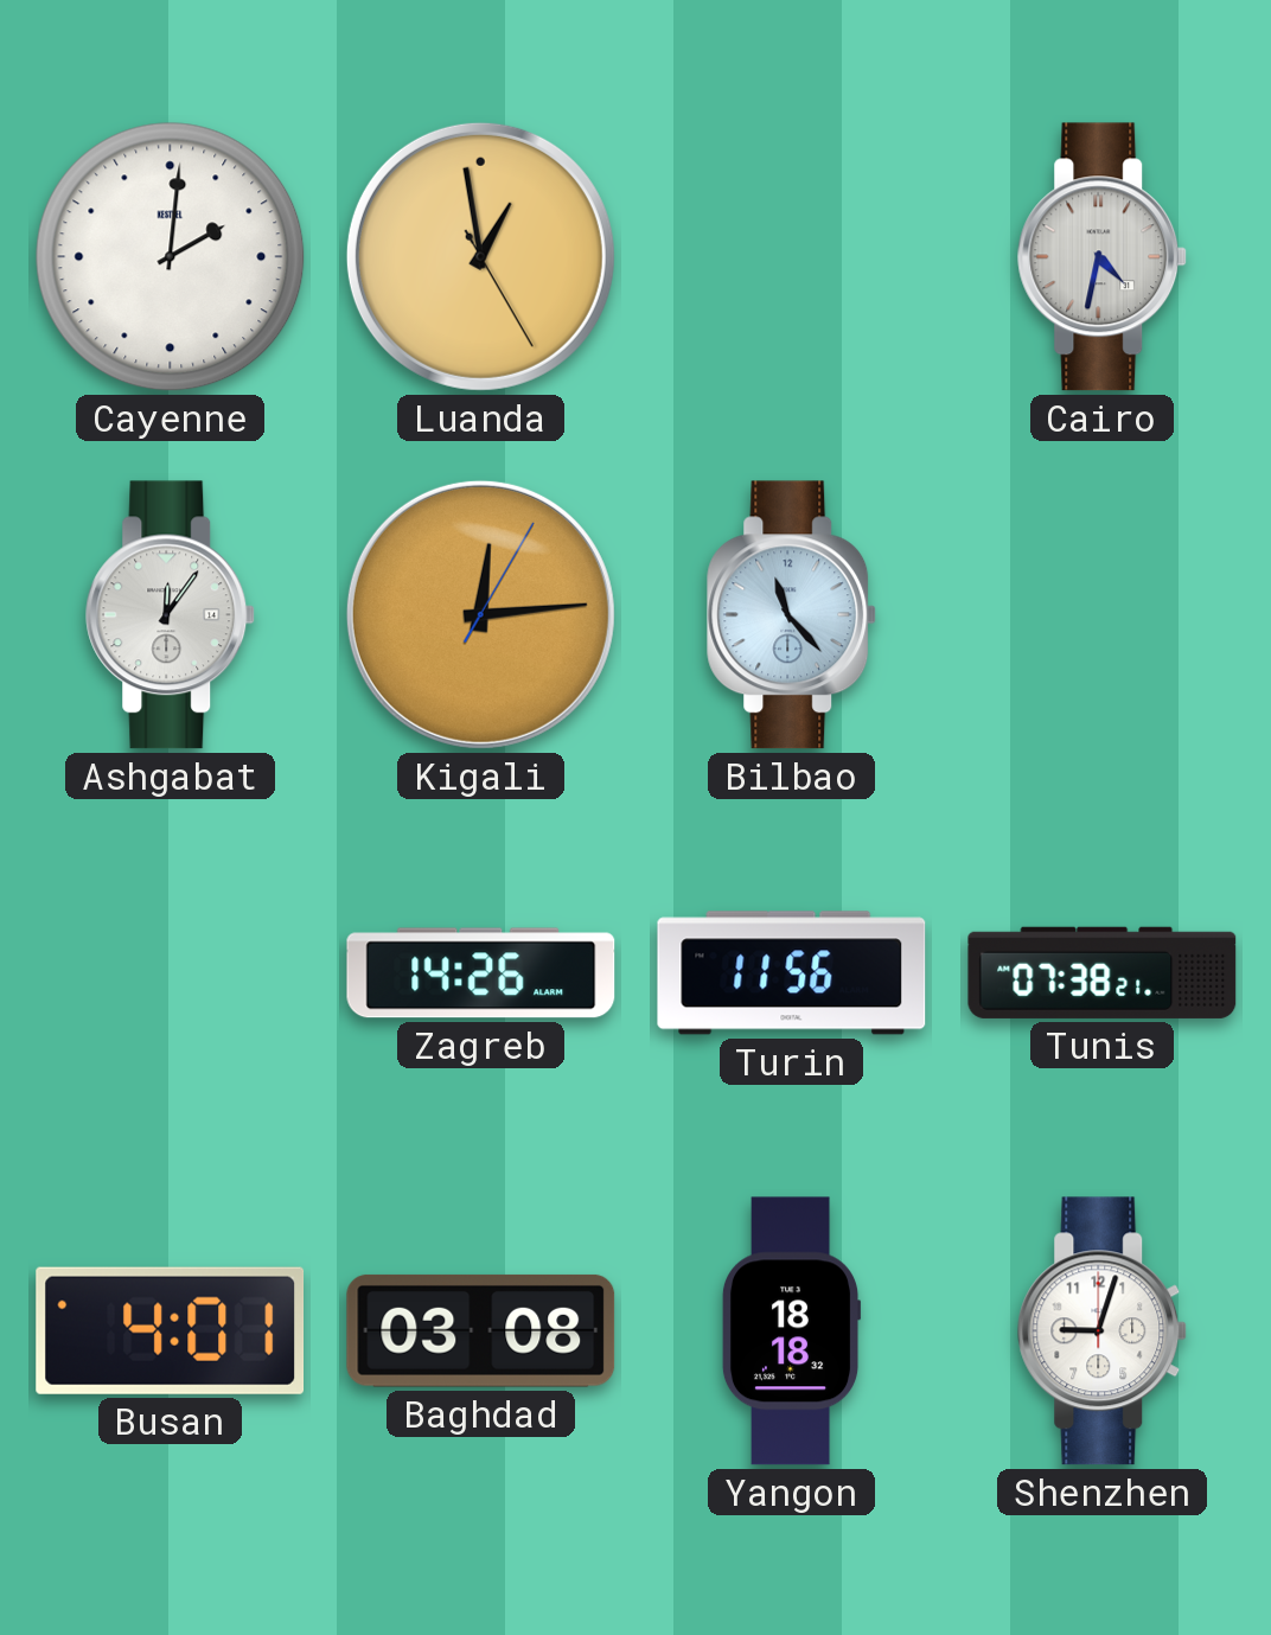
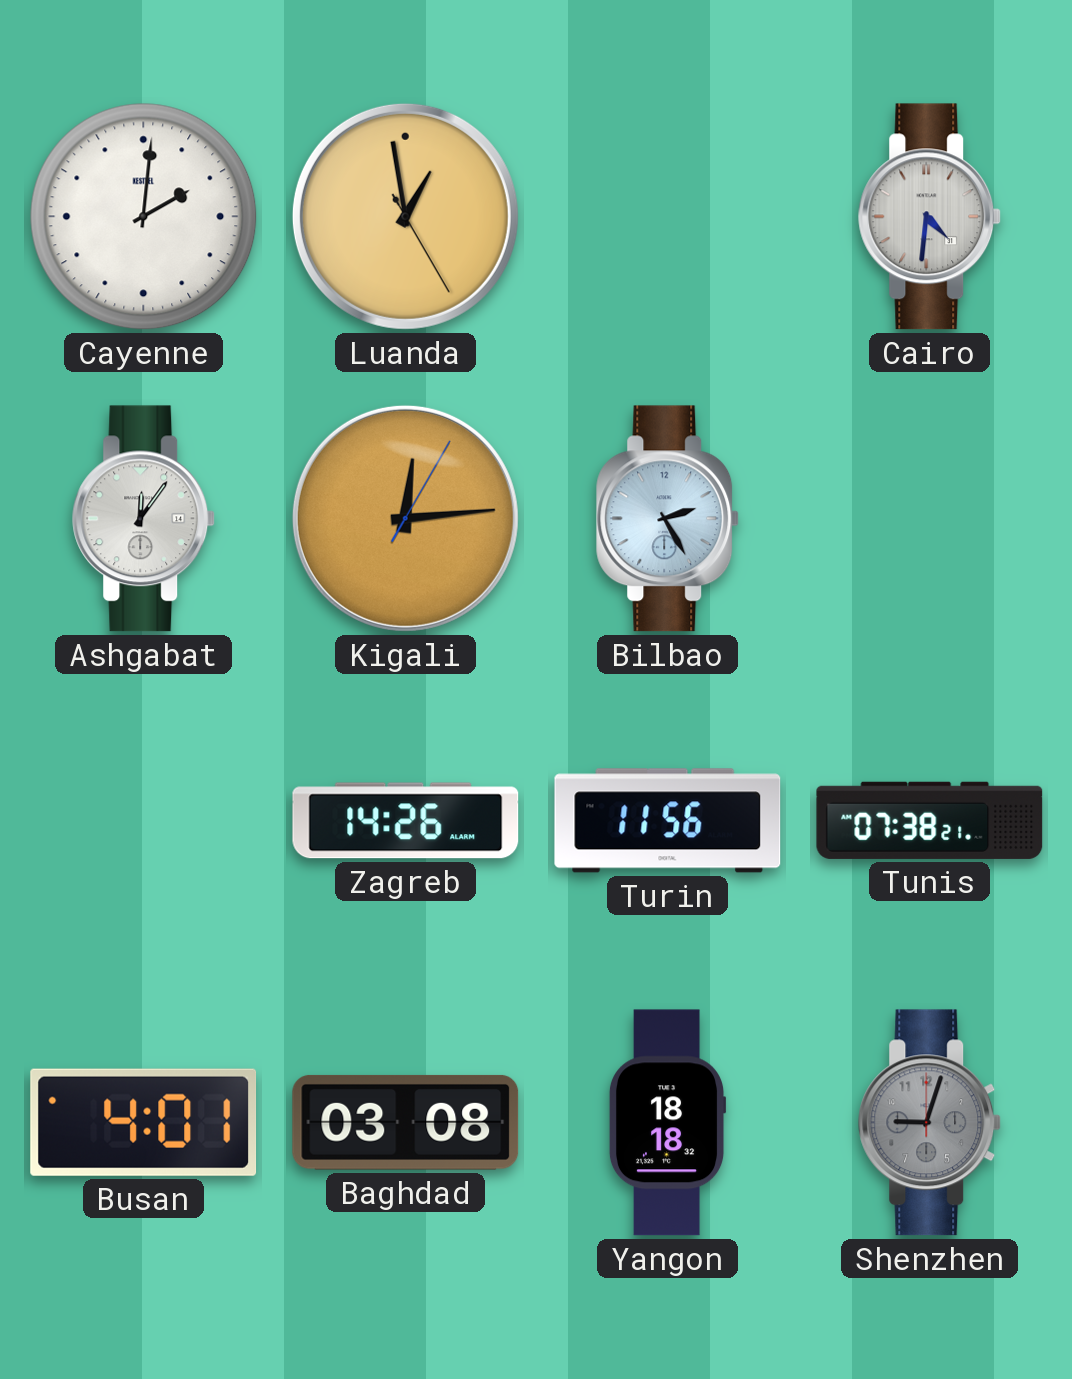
Cairo: 4:32 -> 4:31 (930, 217)
Bilbao: 11:23 -> 2:25 (668, 519)
Shenzhen dial: white -> grey (930, 1123)
